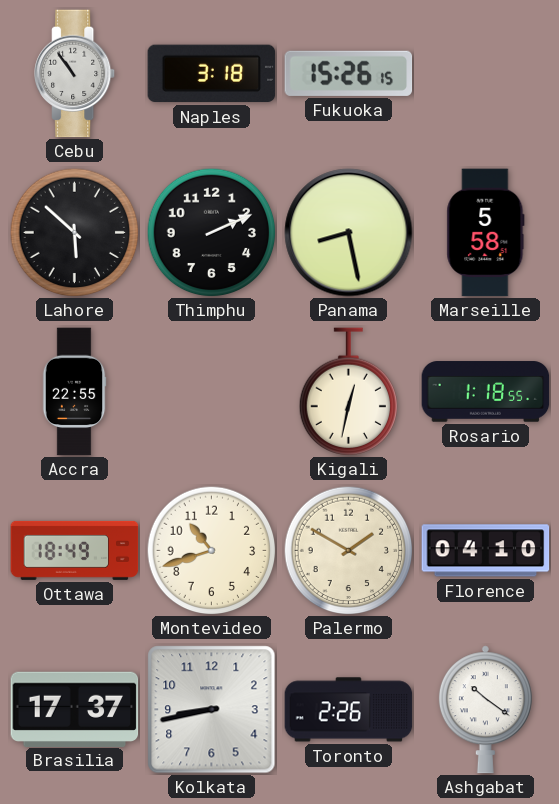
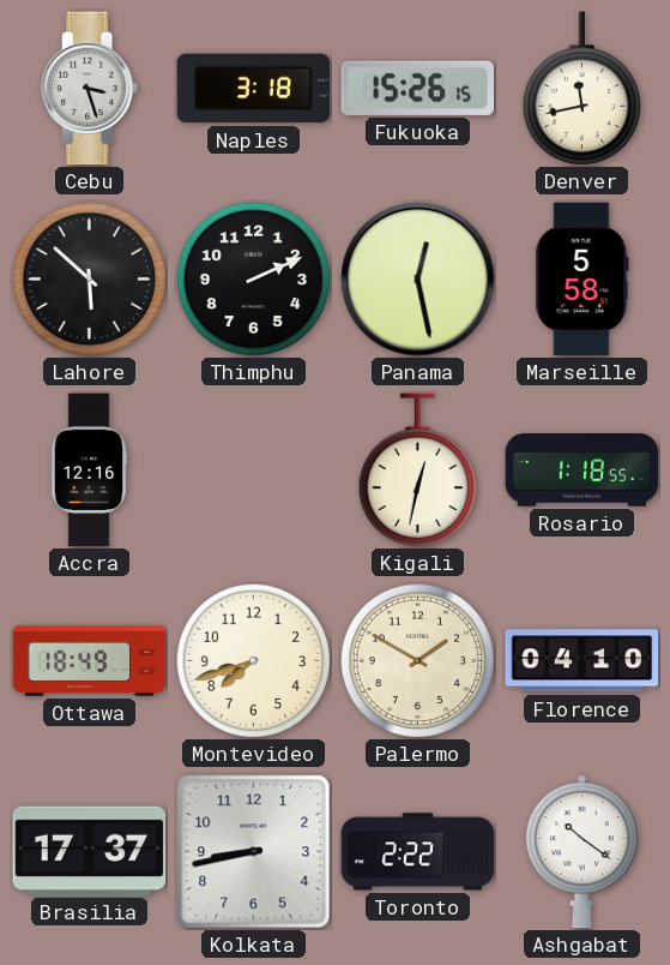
Cebu: 10:54 -> 3:27 (91, 89)
Denver: none -> 11:43 (581, 88)
Panama: 8:28 -> 12:28 (418, 280)
Accra: 22:55 -> 12:16 (89, 470)
Montevideo: 10:42 -> 7:42 (253, 660)
Toronto: 2:26 -> 2:22 (418, 852)
